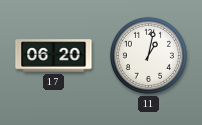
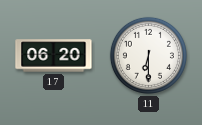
11: 1:02 -> 6:30 (148, 55)
